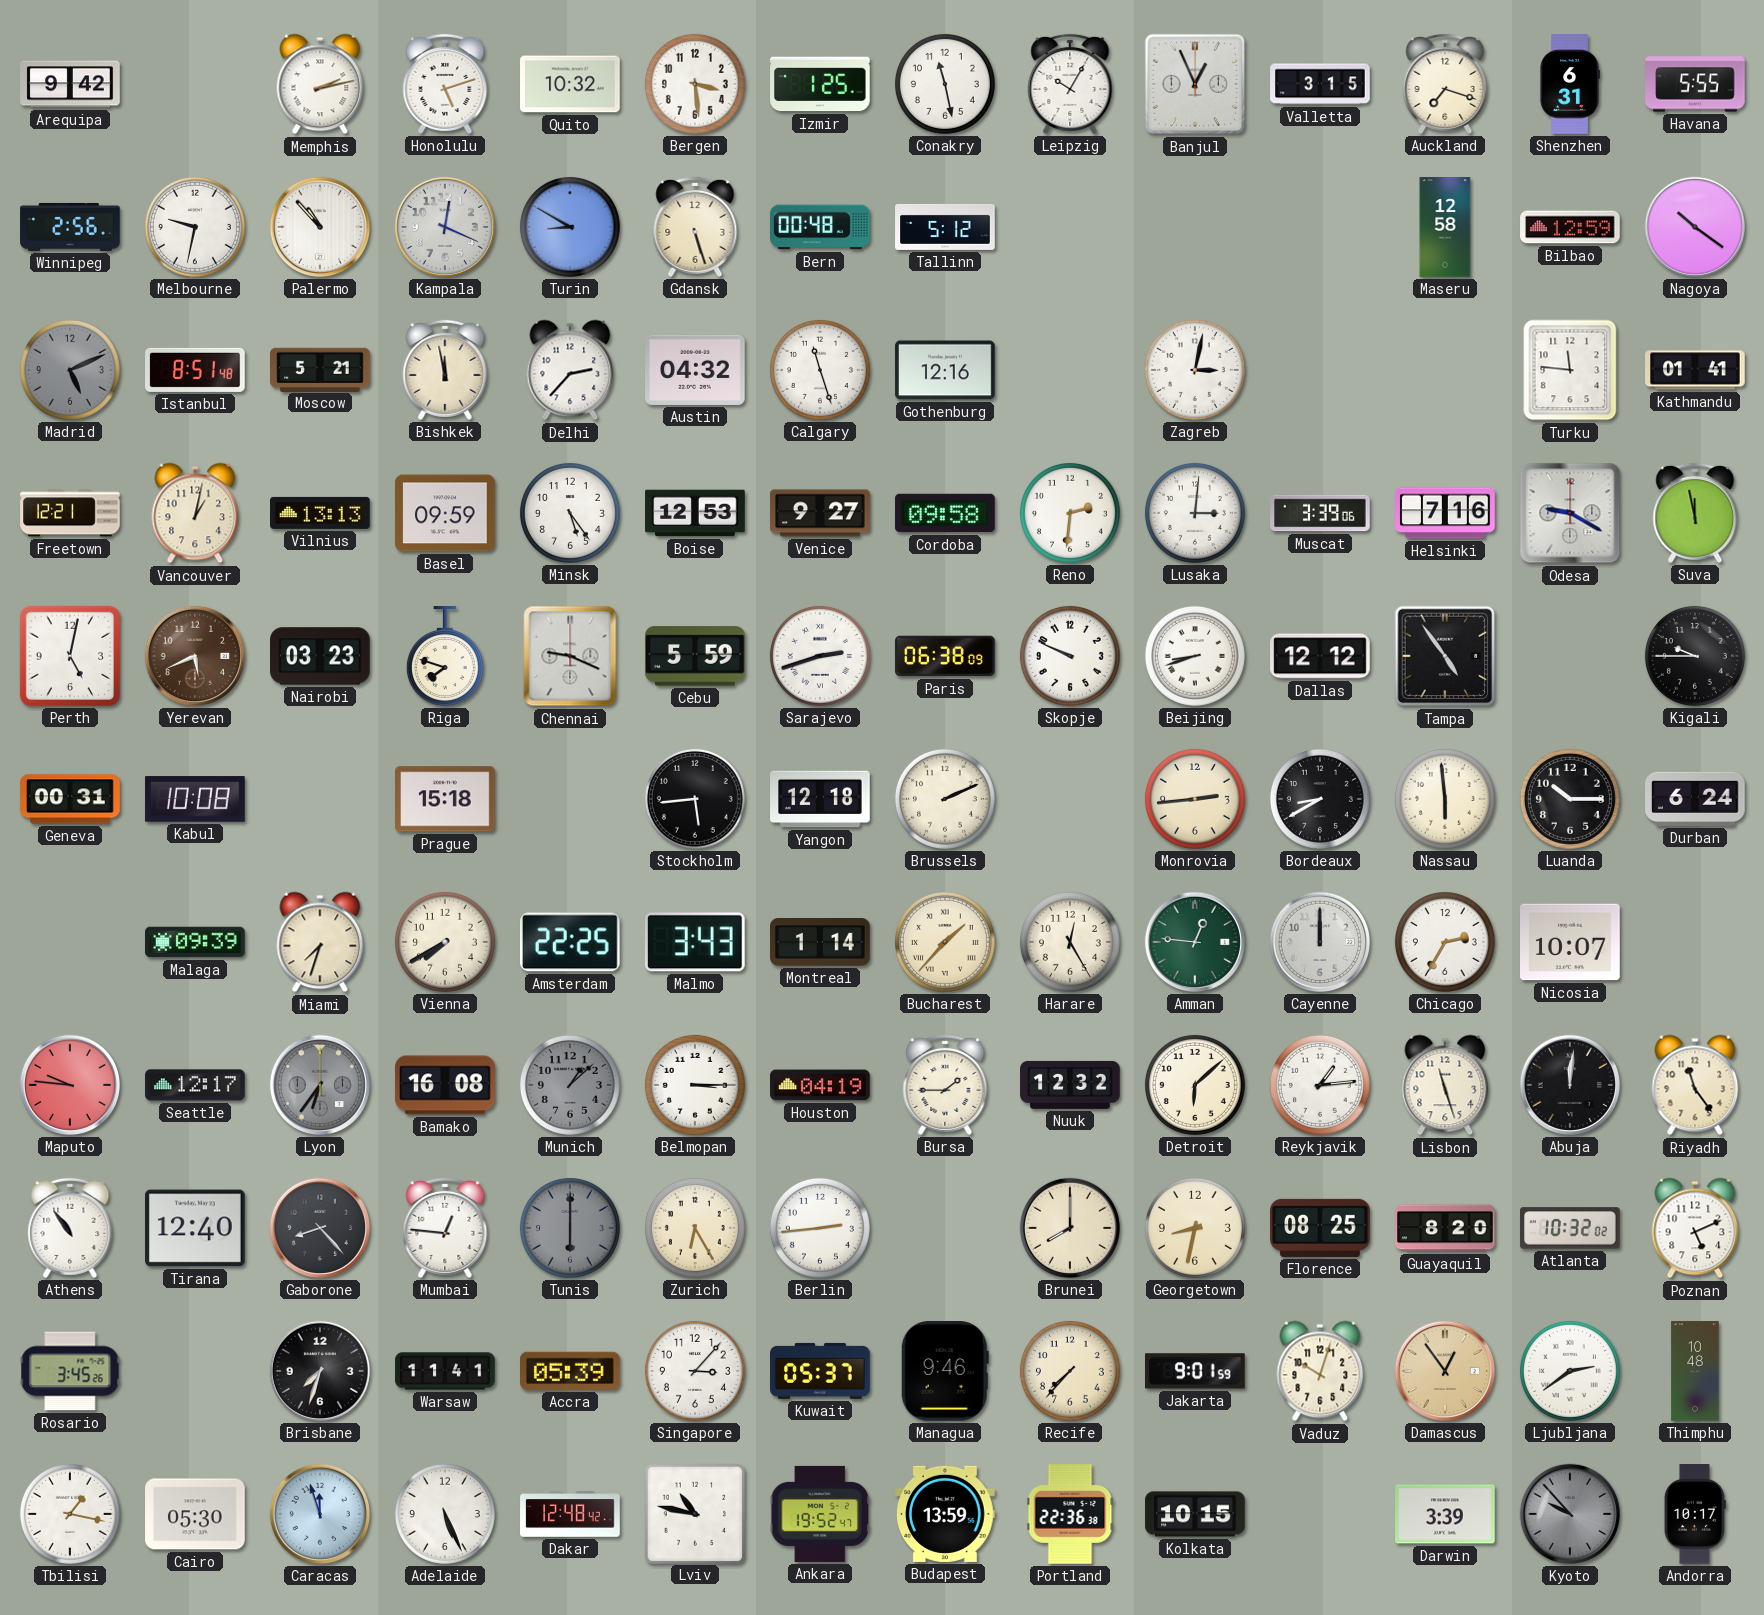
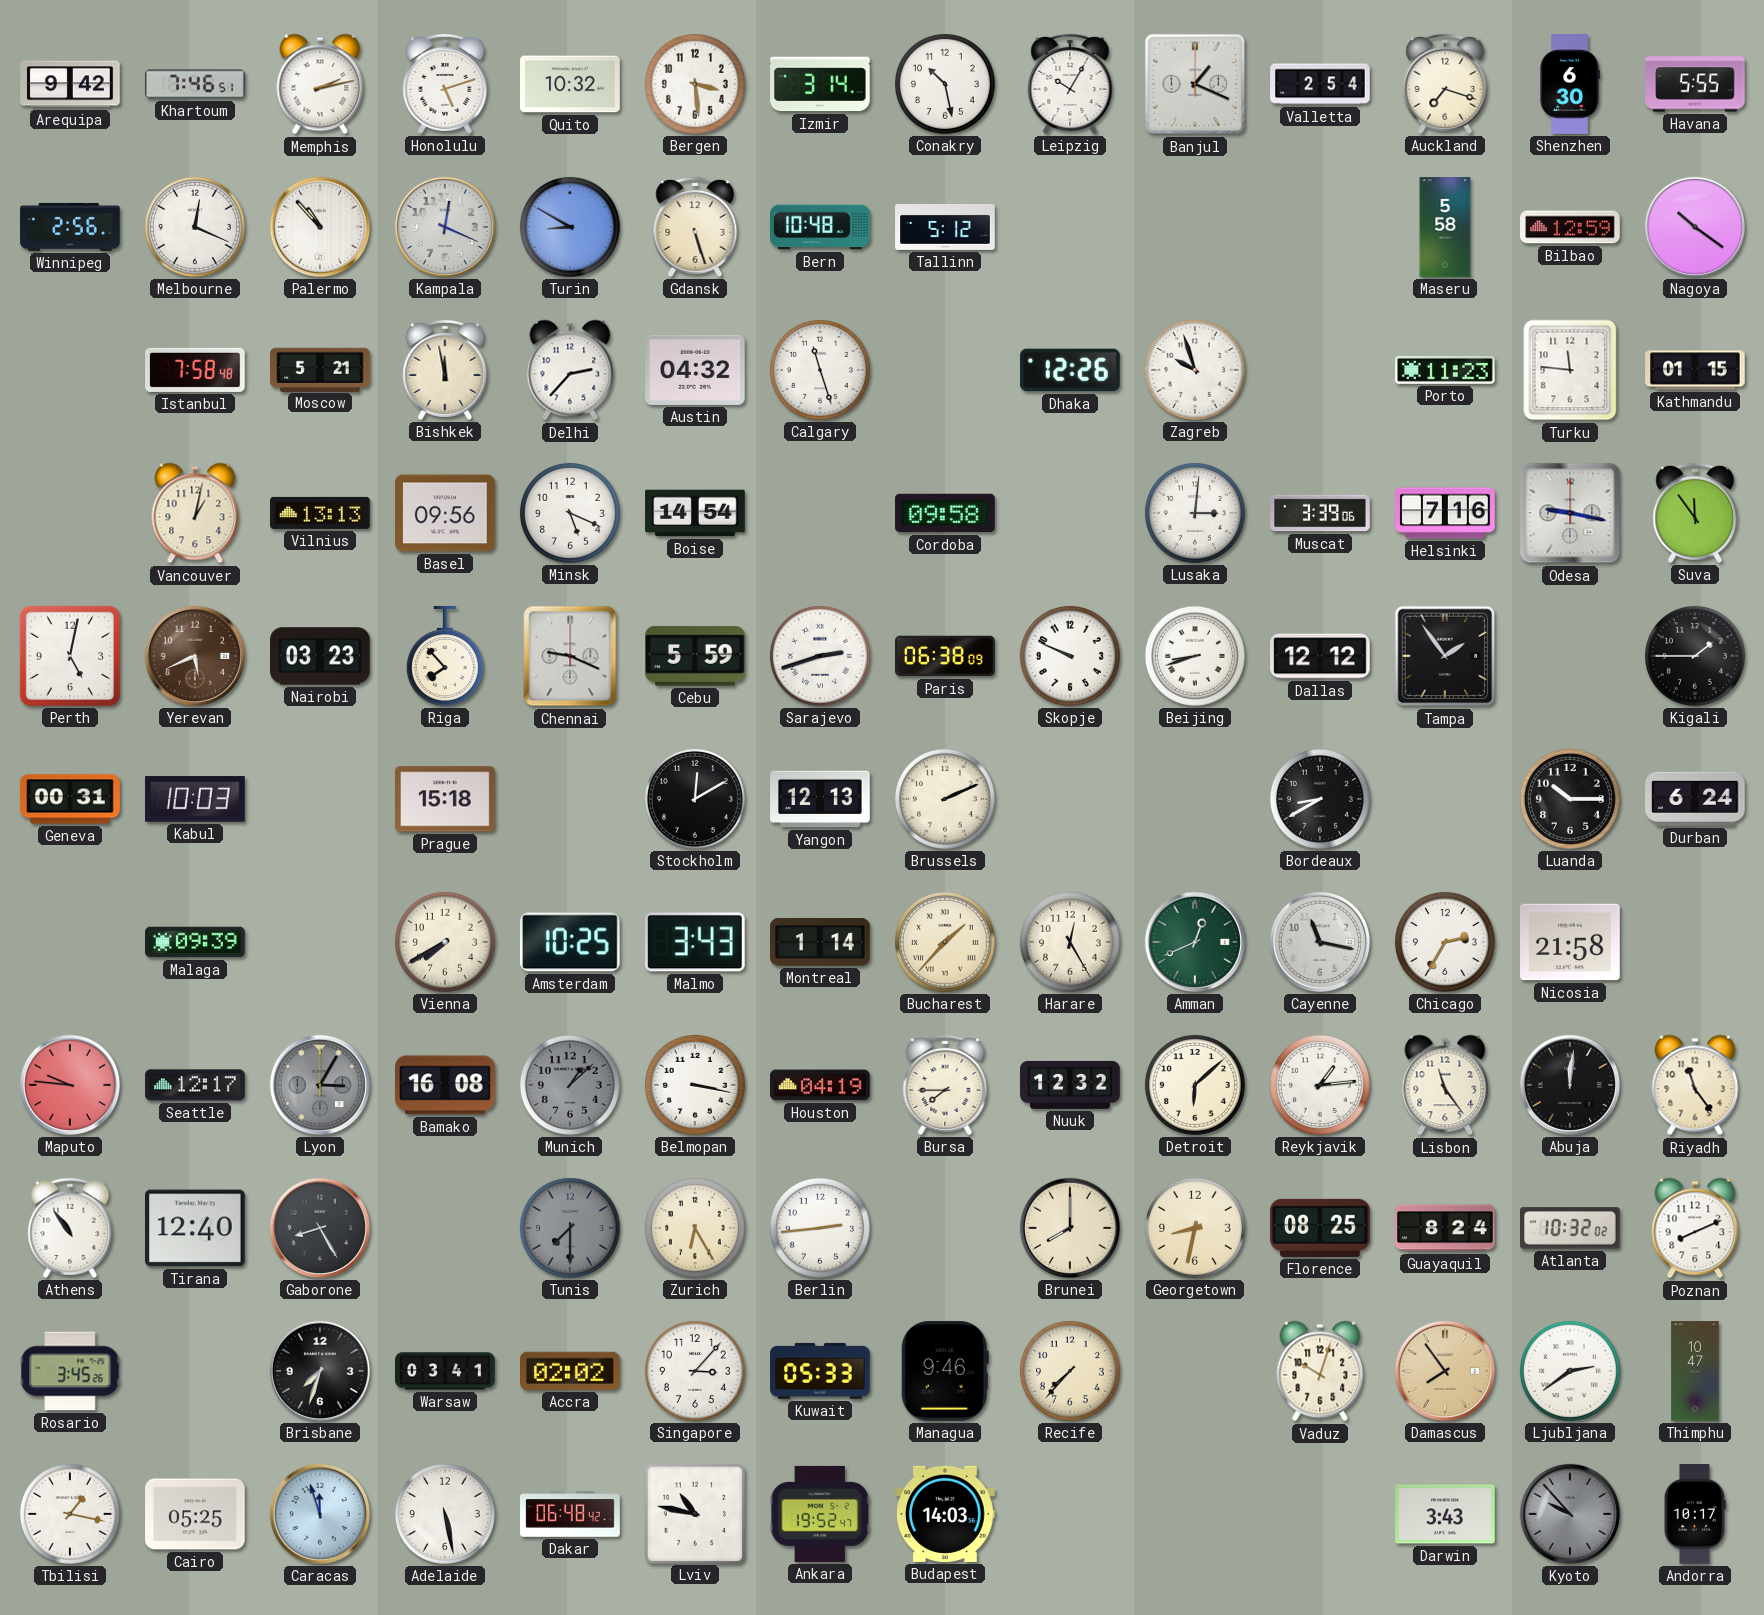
Khartoum: none -> 7:46 (195, 84)
Izmir: 1:25 -> 3:14 (820, 84)
Conakry: 11:28 -> 10:28 (945, 84)
Banjul: 12:56 -> 1:19 (1195, 84)
Valletta: 3:15 -> 2:54 (1320, 84)
Shenzhen: 6:31 -> 6:30 (1570, 84)
Melbourne: 9:32 -> 12:19 (195, 227)
Bern: 00:48 -> 10:48 (820, 227)
Maseru: 12:58 -> 5:58 (1445, 227)
Madrid: 5:11 -> none (70, 370)
Istanbul: 8:51 -> 7:58 (195, 370)
Gothenburg: 12:16 -> none (945, 370)
Dhaka: none -> 12:26 (1070, 370)
Zagreb: 3:02 -> 9:57 (1195, 370)
Porto: none -> 11:23 (1445, 371)
Kathmandu: 01:41 -> 01:15 (1695, 370)
Freetown: 12:21 -> none (70, 513)
Basel: 09:59 -> 09:56 (445, 513)
Minsk: 5:24 -> 5:19 (570, 513)
Boise: 12:53 -> 14:54 (695, 513)
Venice: 9:27 -> none (820, 513)
Reno: 2:31 -> none (1070, 513)
Odesa: 9:20 -> 9:17 (1570, 513)
Suva: 11:58 -> 11:54 (1695, 513)
Riga: 7:48 -> 7:53 (445, 656)
Tampa: 4:54 -> 1:54 (1445, 656)
Kigali: 9:45 -> 1:45 (1695, 656)
Kabul: 10:08 -> 10:03 (195, 799)
Stockholm: 5:44 -> 12:10 (695, 799)
Yangon: 12:18 -> 12:13 (820, 799)
Monrovia: 2:44 -> none (1195, 799)
Nassau: 5:59 -> none (1445, 799)
Miami: 7:33 -> none (320, 942)
Amsterdam: 22:25 -> 10:25 (571, 942)
Amman: 12:46 -> 12:41 (1195, 942)
Cayenne: 12:00 -> 11:17 (1320, 942)
Nicosia: 10:07 -> 21:58 (1570, 942)
Lyon: 6:36 -> 3:05 (320, 1085)
Belmopan: 3:15 -> 3:17 (695, 1085)
Bursa: 1:45 -> 7:45 (945, 1085)
Lisbon: 11:27 -> 11:24 (1445, 1085)
Gaborone: 8:23 -> 8:25 (320, 1228)
Mumbai: 12:46 -> none (445, 1228)
Tunis: 6:00 -> 7:30 (570, 1228)
Guayaquil: 8:20 -> 8:24 (1445, 1228)
Poznan: 5:11 -> 8:11 (1695, 1228)
Warsaw: 11:41 -> 03:41 (445, 1371)
Accra: 05:39 -> 02:02 (571, 1371)
Kuwait: 05:37 -> 05:33 (820, 1371)
Jakarta: 9:01 -> none (1195, 1371)
Damascus: 12:54 -> 7:54 (1445, 1371)
Thimphu: 10:48 -> 10:47 (1695, 1371)
Cairo: 05:30 -> 05:25 (195, 1514)
Adelaide: 5:26 -> 5:28 (445, 1514)
Dakar: 12:48 -> 06:48 (570, 1514)
Budapest: 13:59 -> 14:03 (945, 1514)
Portland: 22:36 -> none (1070, 1514)
Kolkata: 10:15 -> none (1195, 1514)
Darwin: 3:39 -> 3:43 (1445, 1514)
